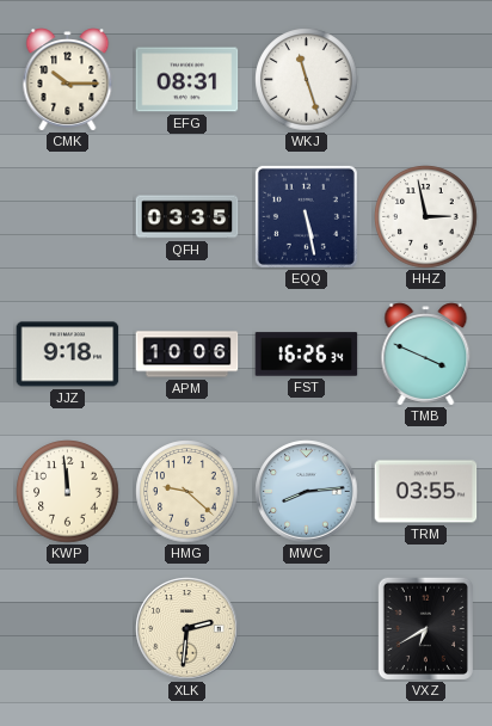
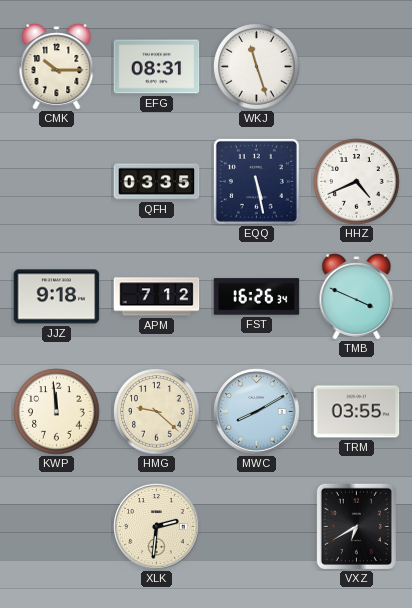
HHZ: 2:58 -> 4:41 (357, 182)
APM: 10:06 -> 7:12 (157, 297)
MWC: 8:14 -> 8:10 (257, 412)
